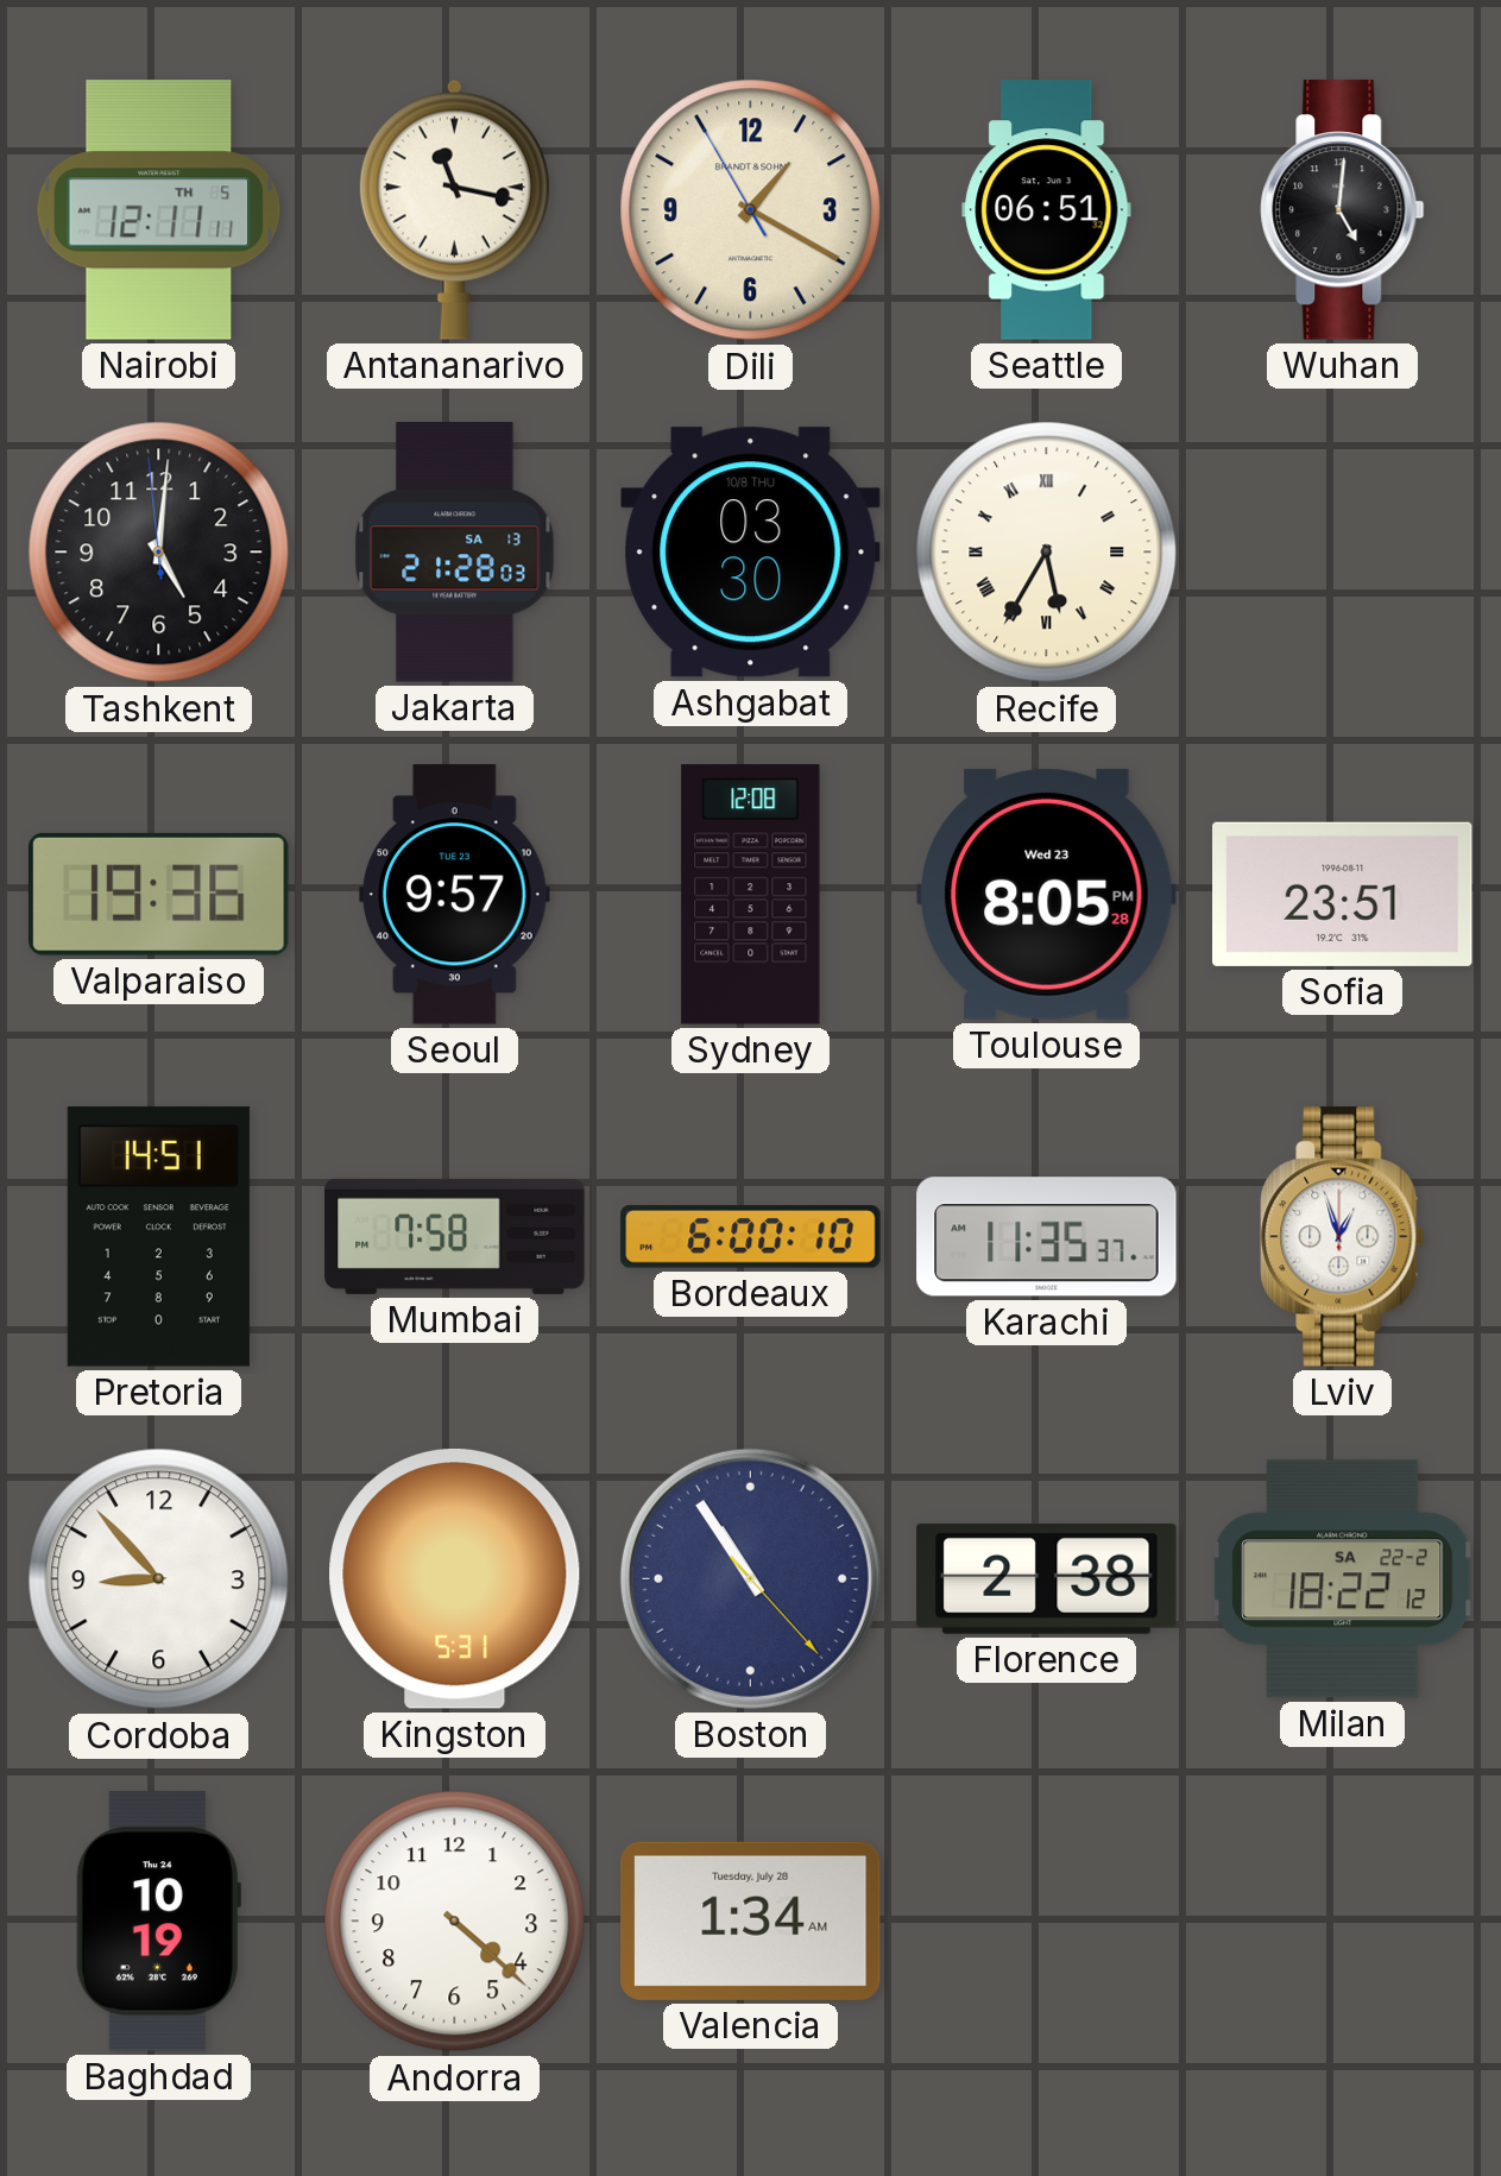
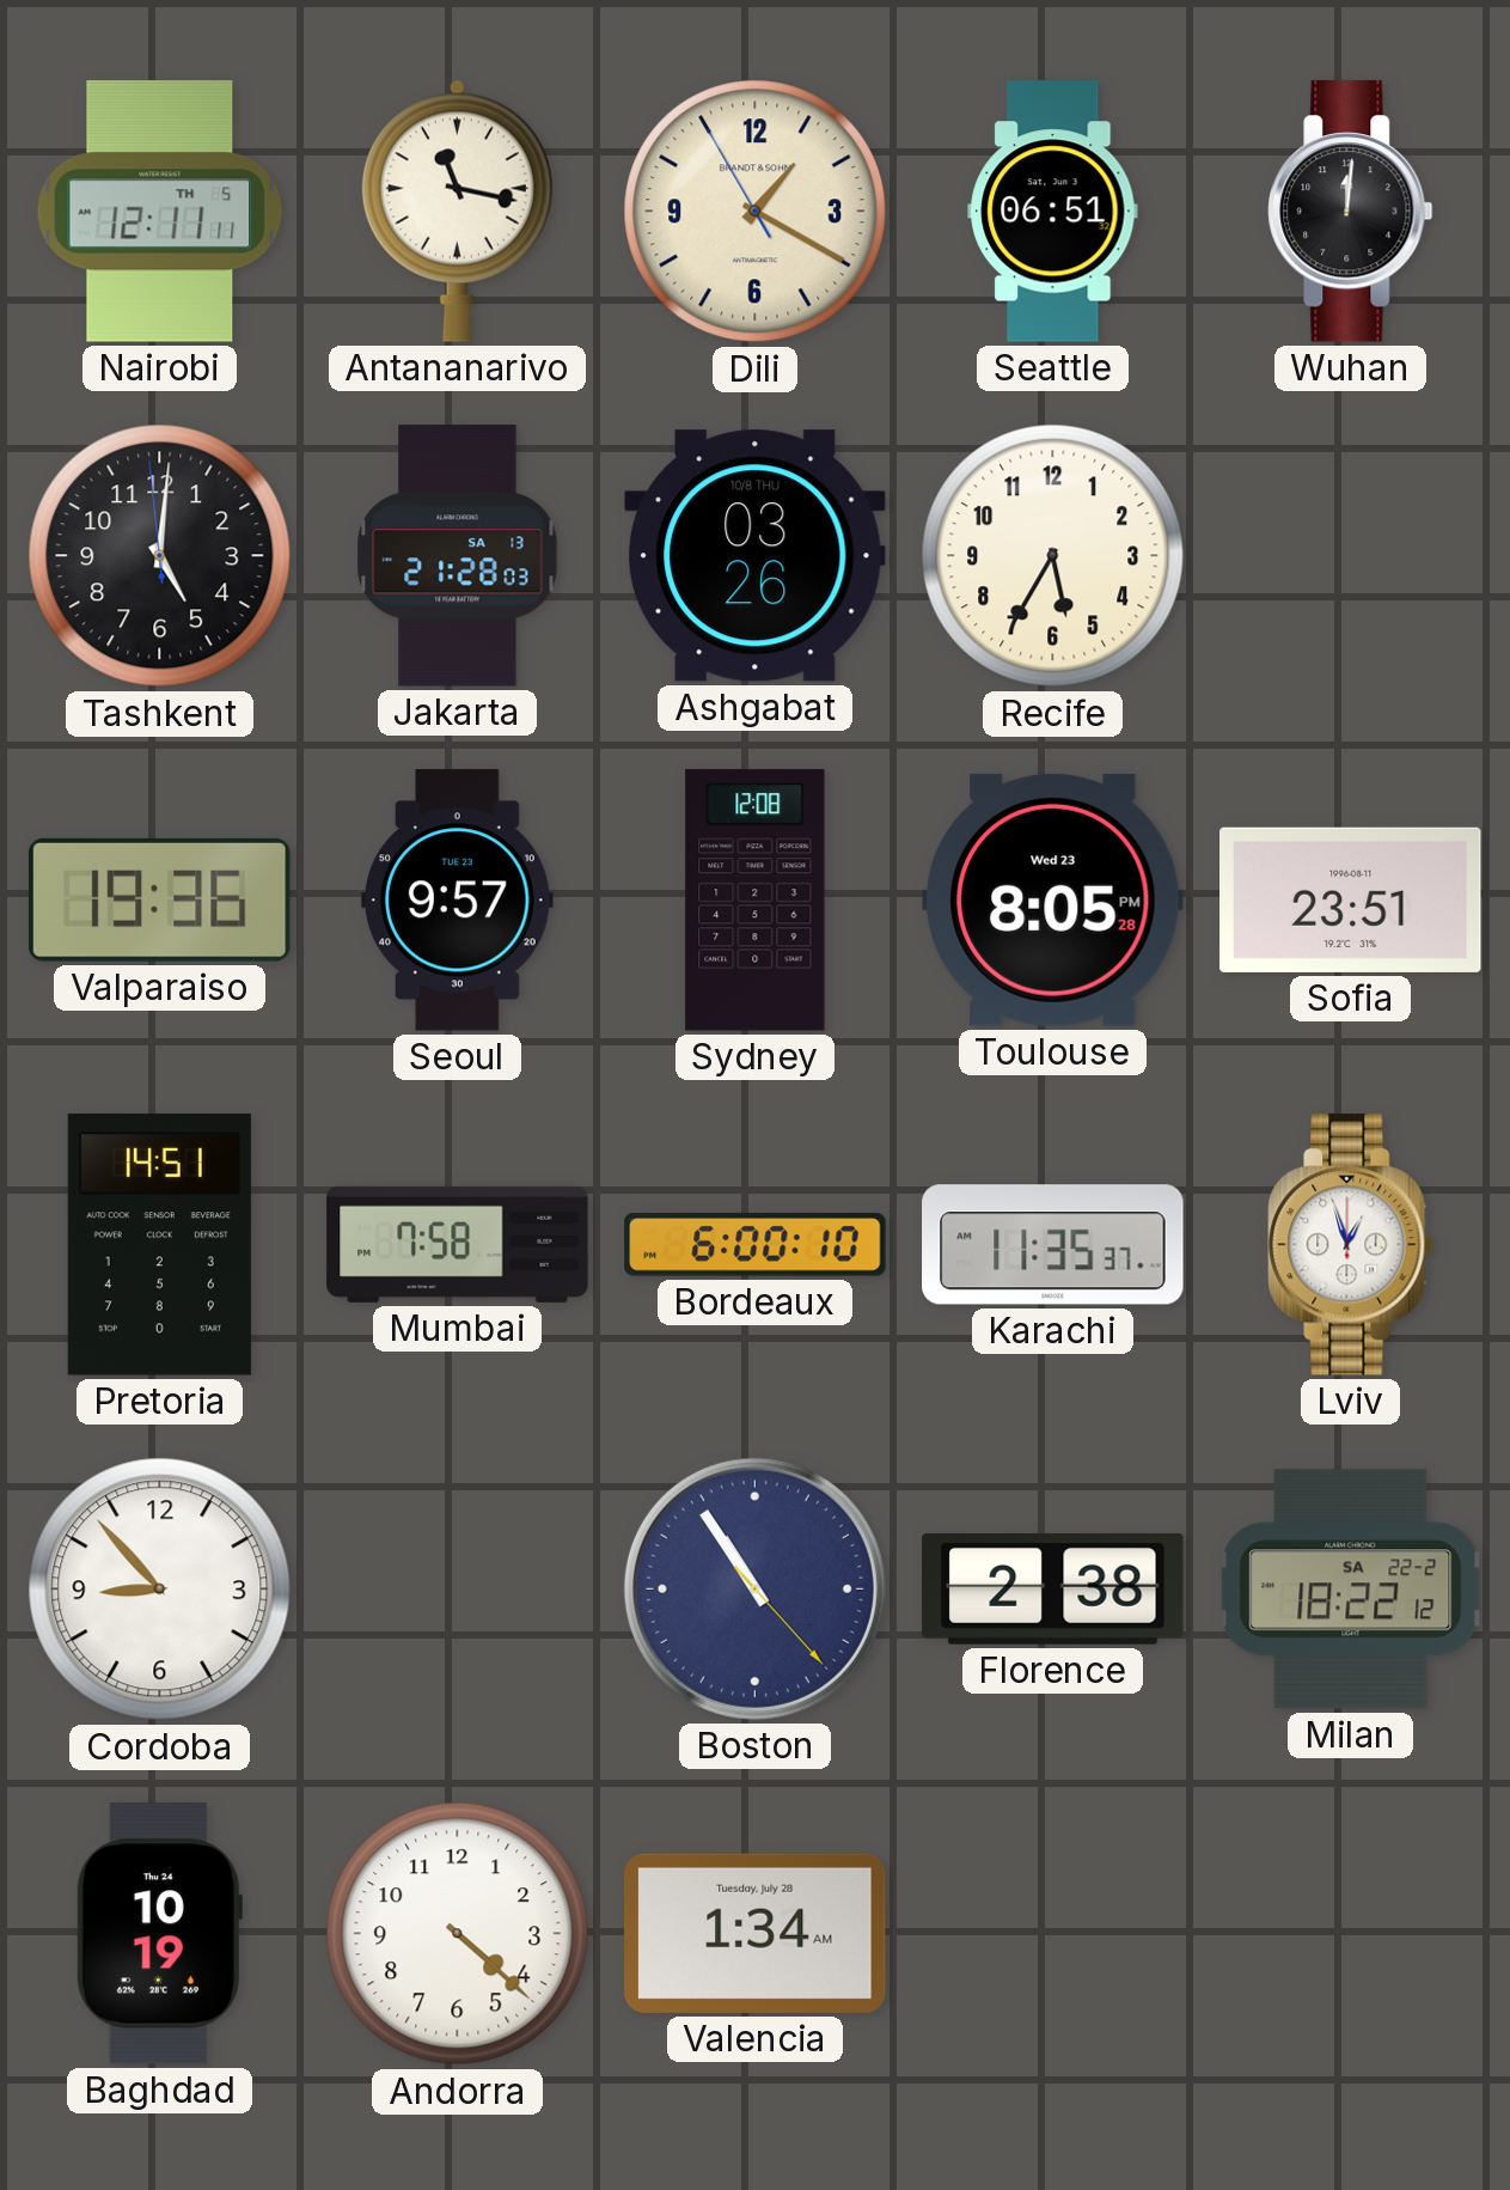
Wuhan: 5:01 -> 12:01 (1351, 212)
Ashgabat: 03:30 -> 03:26 (756, 556)
Recife numerals: Roman -> Arabic (1053, 556)
Kingston: 5:31 -> none (455, 1578)
